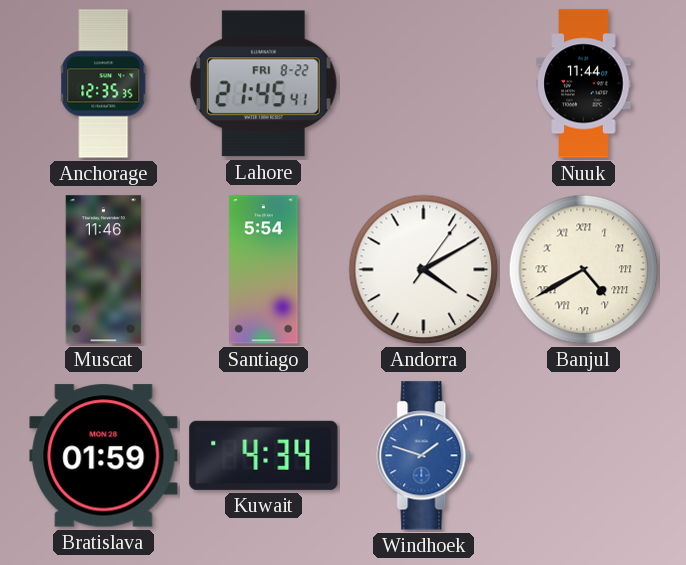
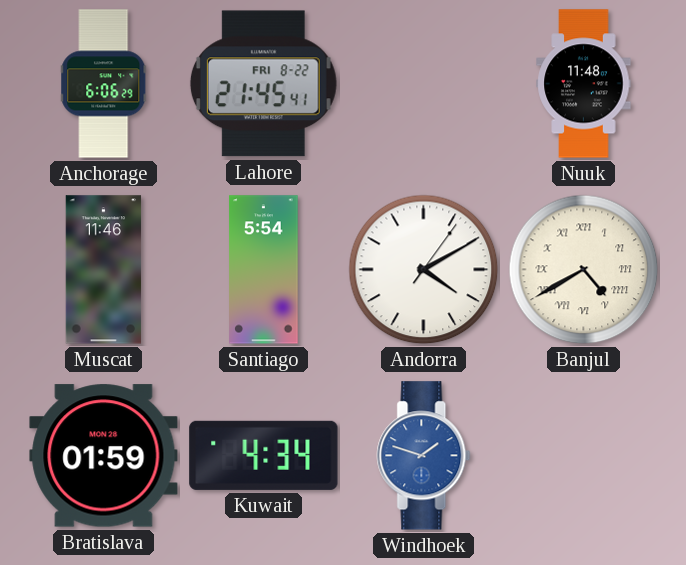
Anchorage: 12:35 -> 6:06 (104, 84)
Nuuk: 11:44 -> 11:48 (584, 84)
